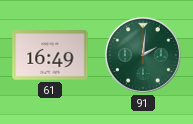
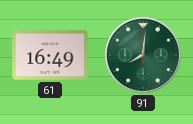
91: 2:01 -> 8:01 (143, 55)
